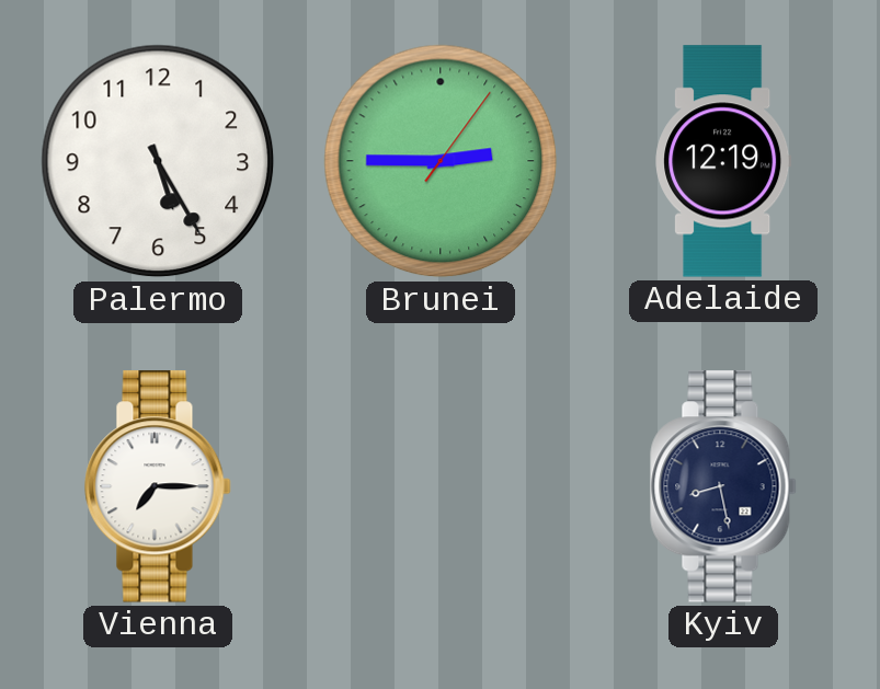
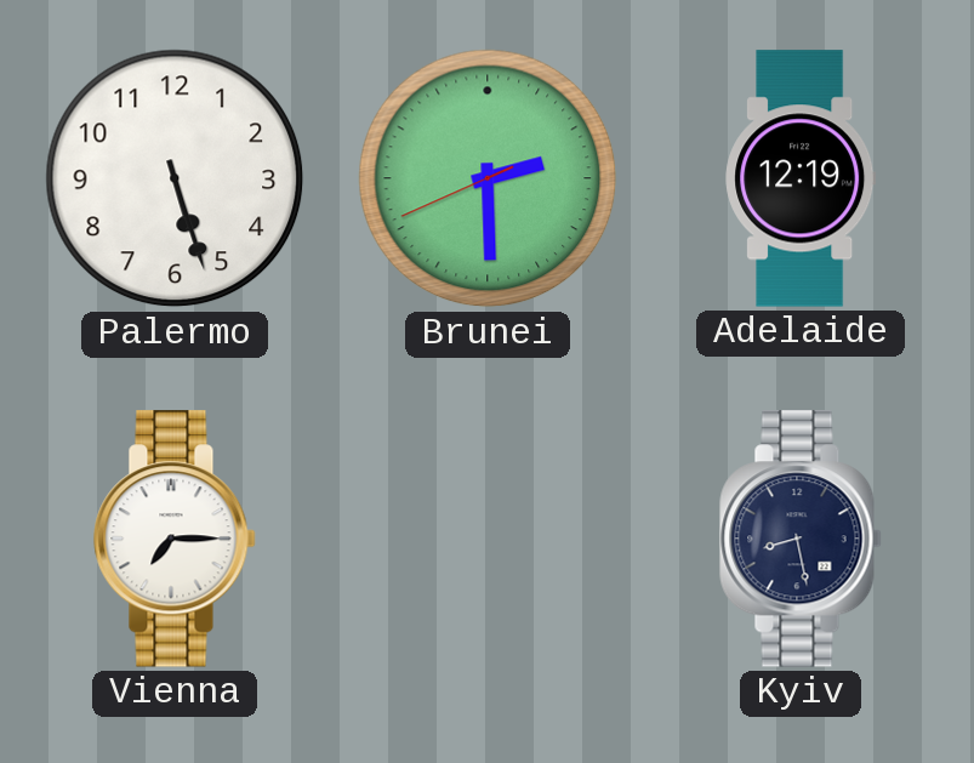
Palermo: 5:25 -> 5:27 (175, 178)
Brunei: 2:45 -> 2:29 (488, 178)
